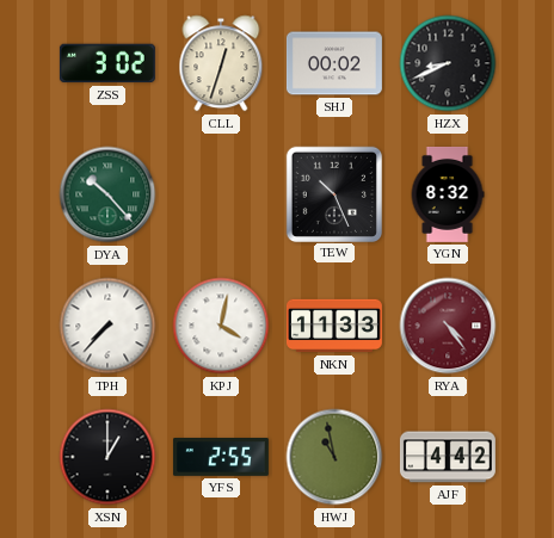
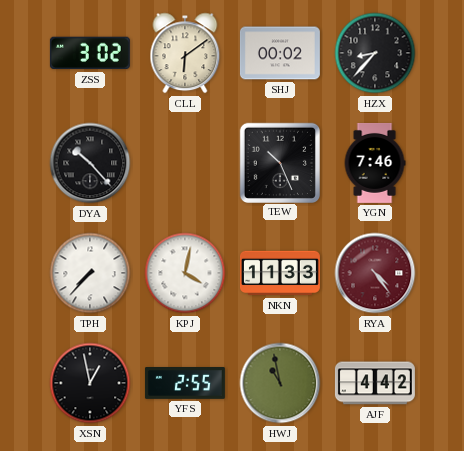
CLL: 12:33 -> 6:09 (185, 53)
HZX: 8:41 -> 8:37 (375, 53)
DYA dial: green -> black (90, 163)
YGN: 8:32 -> 7:46 (375, 163)
XSN: 1:00 -> 12:58 (90, 383)
